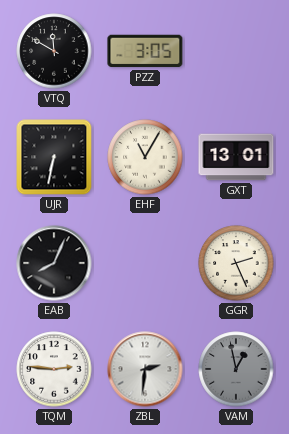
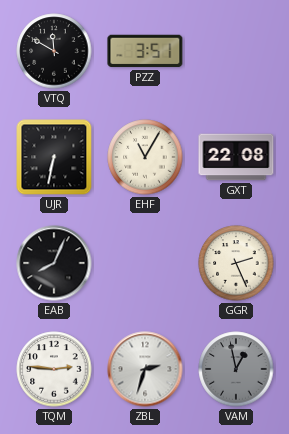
PZZ: 3:05 -> 3:51 (145, 51)
GXT: 13:01 -> 22:08 (236, 157)
ZBL: 2:31 -> 2:33 (145, 369)
